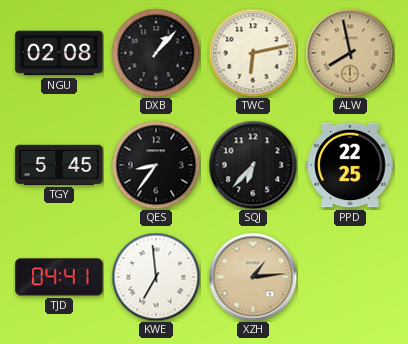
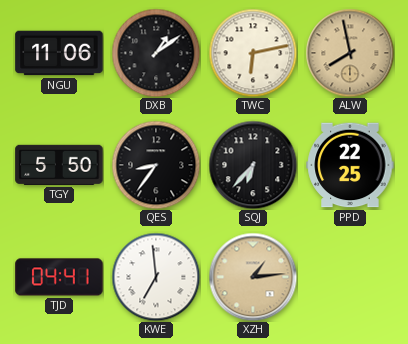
NGU: 02:08 -> 11:06 (59, 53)
DXB: 1:07 -> 1:09 (156, 53)
TGY: 5:45 -> 5:50 (59, 165)
